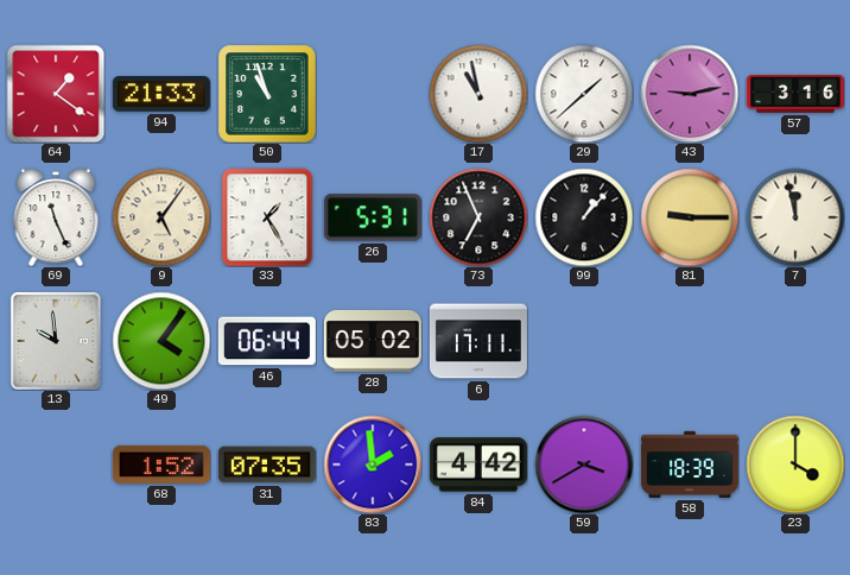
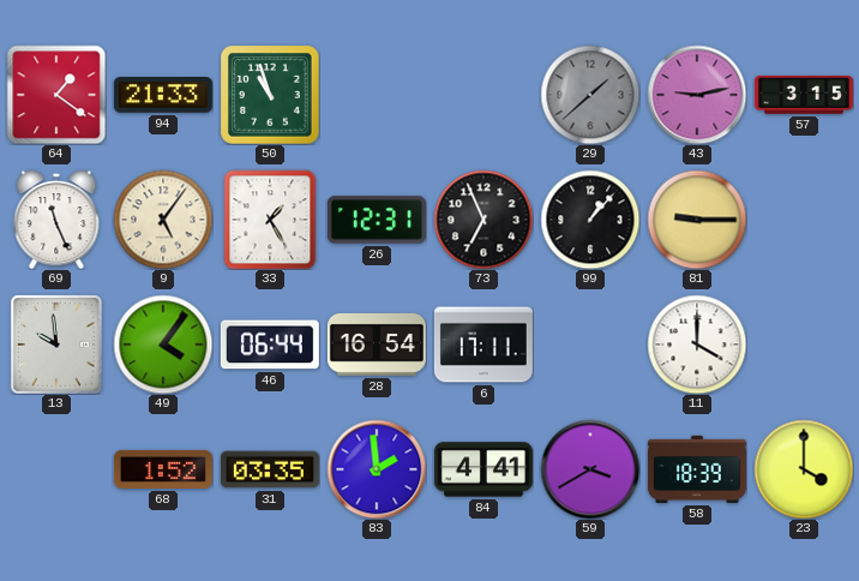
17: 10:58 -> none (478, 94)
29 dial: white -> grey (590, 95)
57: 3:16 -> 3:15 (804, 95)
26: 5:31 -> 12:31 (377, 220)
7: 11:58 -> none (795, 217)
28: 05:02 -> 16:54 (377, 345)
11: none -> 4:00 (697, 345)
31: 07:35 -> 03:35 (270, 469)
84: 4:42 -> 4:41 (483, 469)
